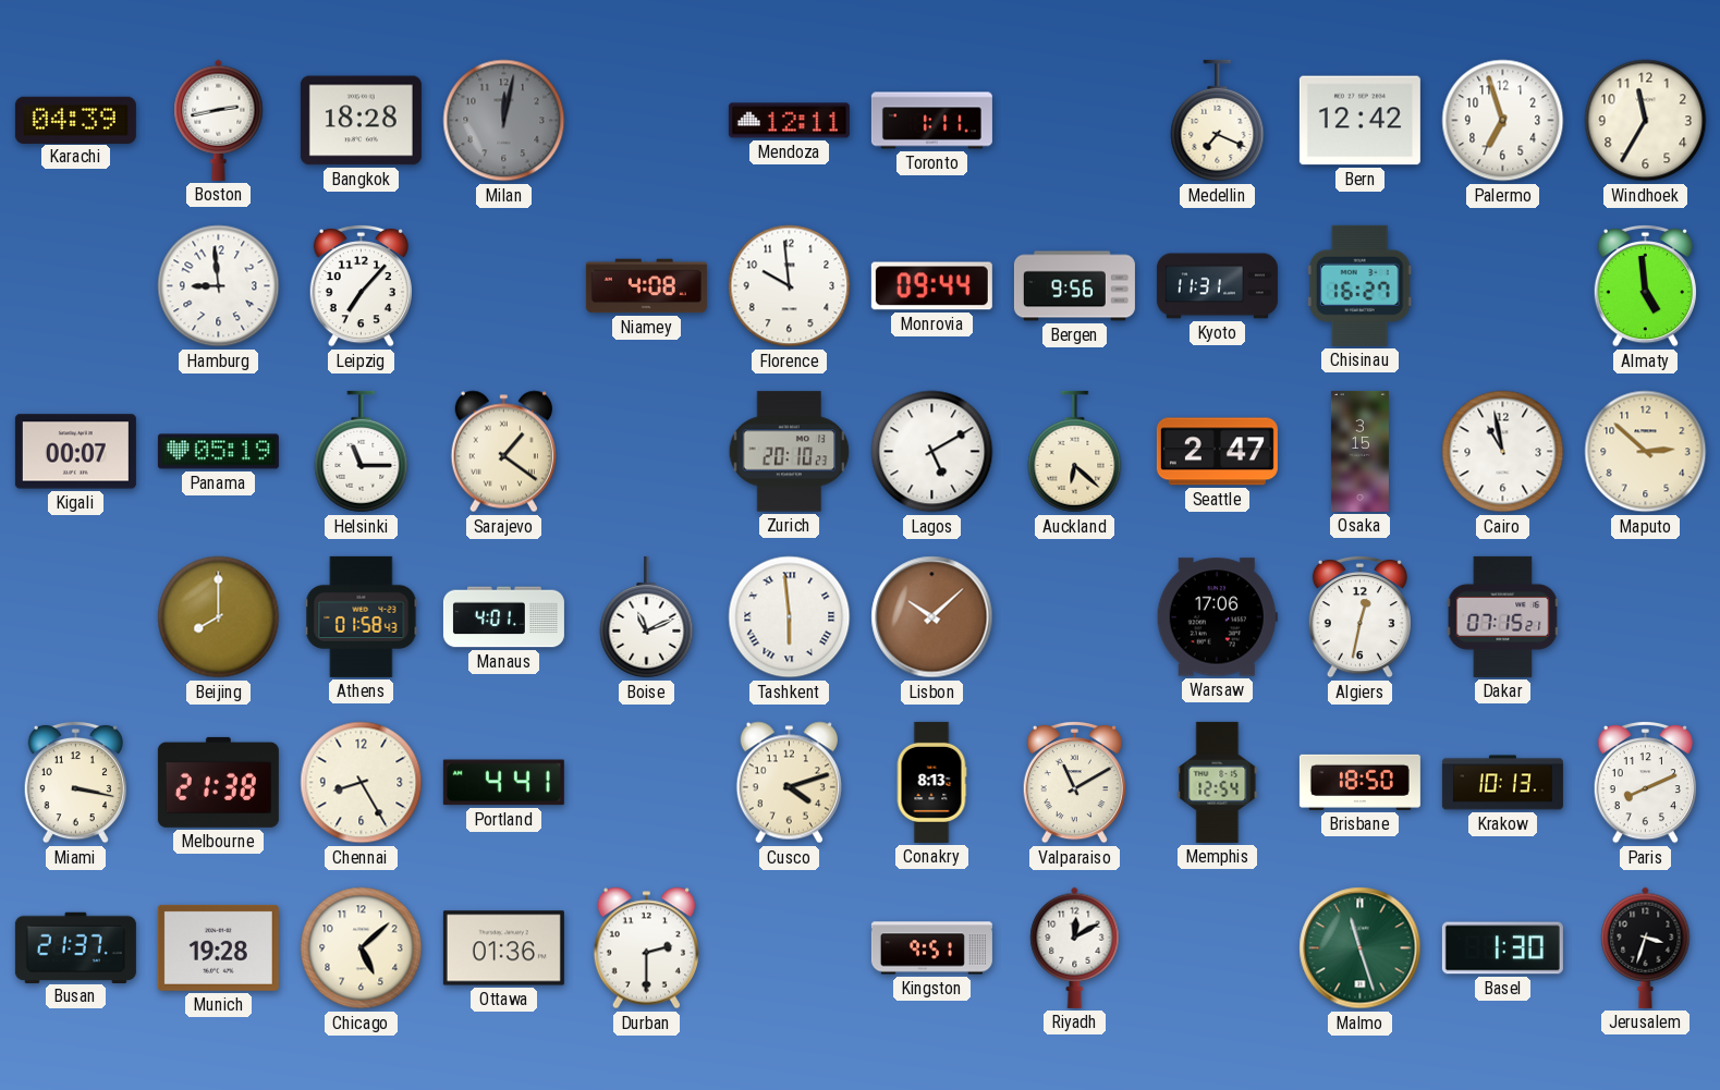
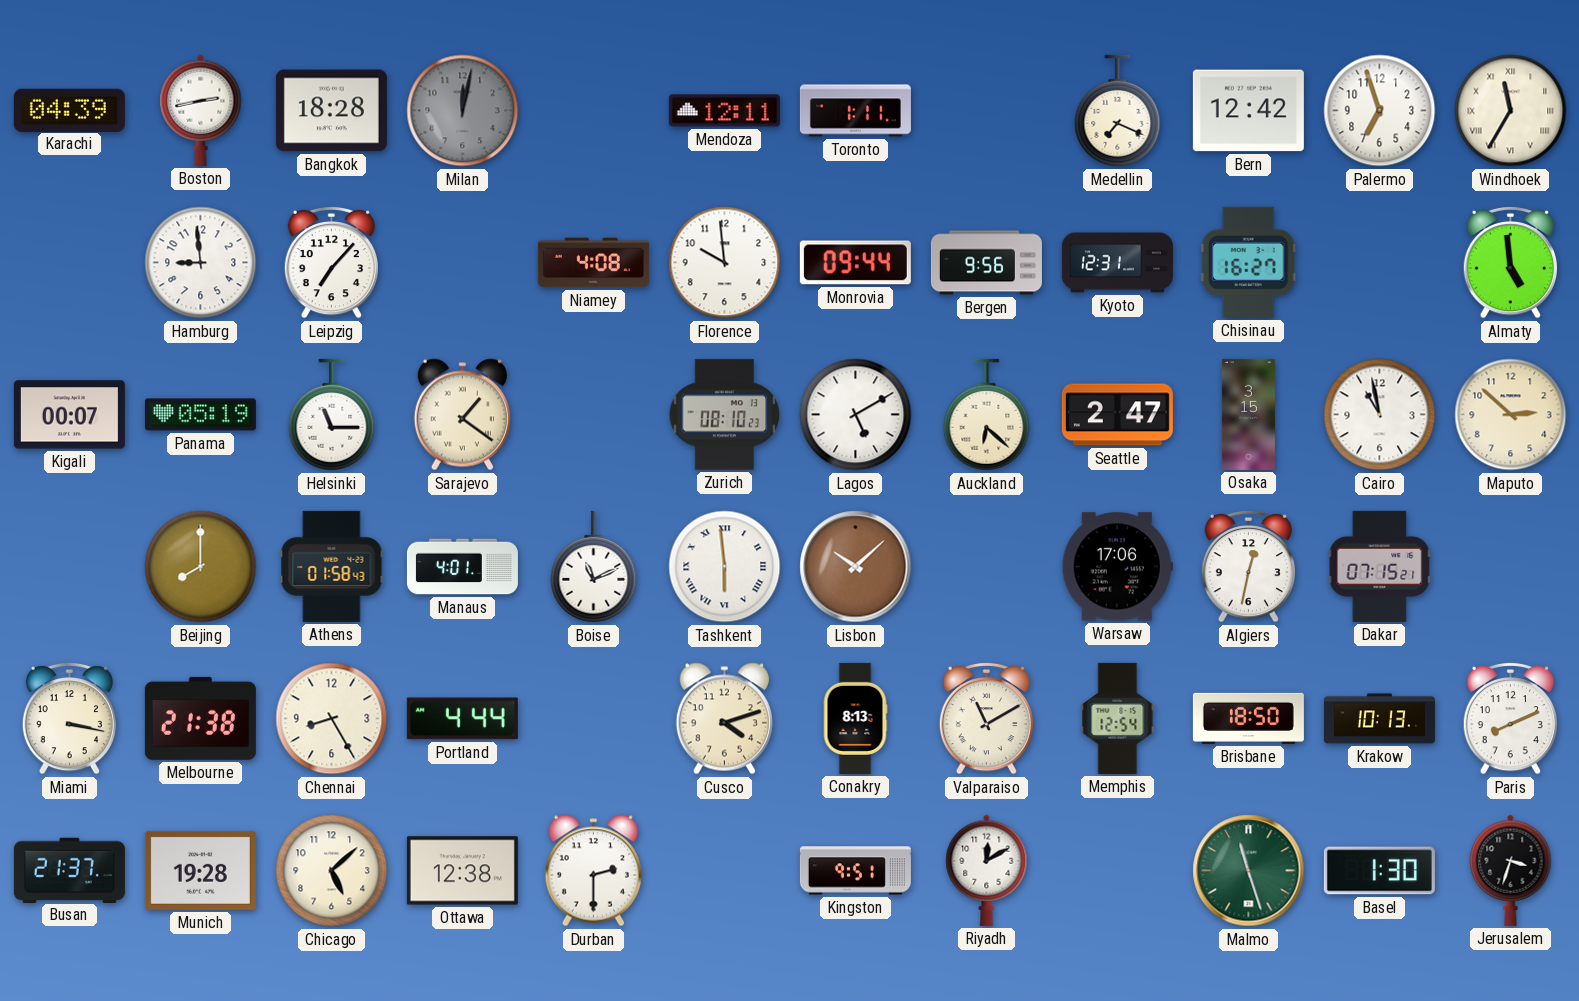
Windhoek numerals: Arabic -> Roman (1511, 111)
Kyoto: 11:31 -> 12:31 (1117, 263)
Zurich: 20:10 -> 08:10 (725, 415)
Portland: 4:41 -> 4:44 (462, 719)
Ottawa: 01:36 -> 12:38 (462, 871)
